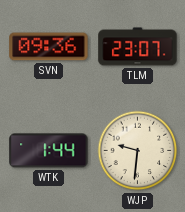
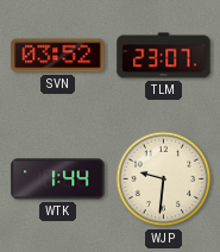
SVN: 09:36 -> 03:52 (58, 56)
